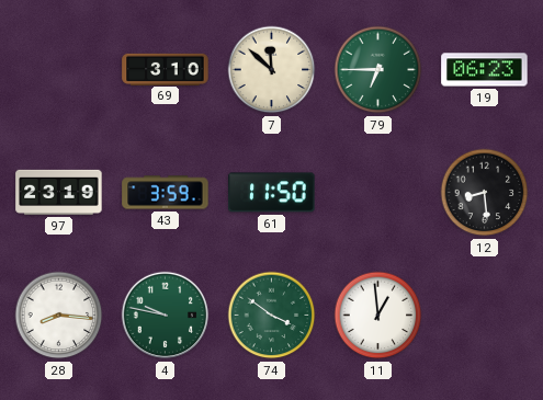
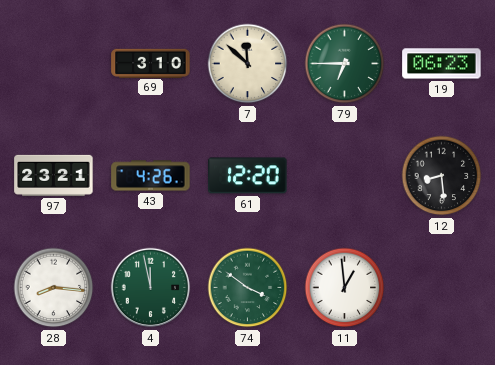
97: 23:19 -> 23:21 (54, 175)
43: 3:59 -> 4:26 (151, 176)
61: 11:50 -> 12:20 (248, 176)
4: 9:47 -> 11:58 (151, 288)
